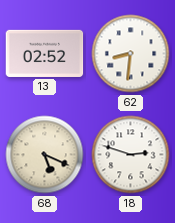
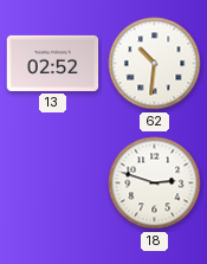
62: 8:31 -> 10:31 (155, 64)
68: 5:19 -> none (45, 155)
